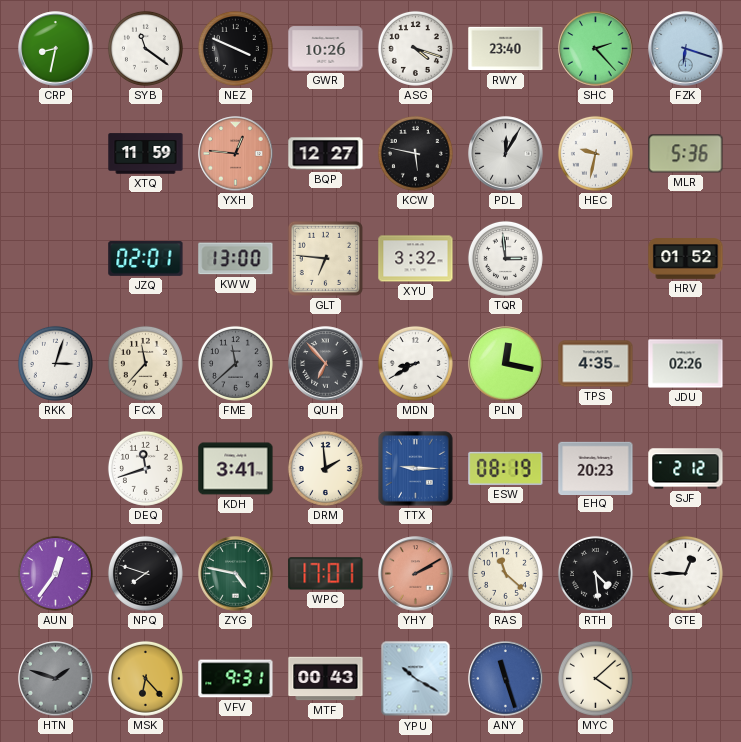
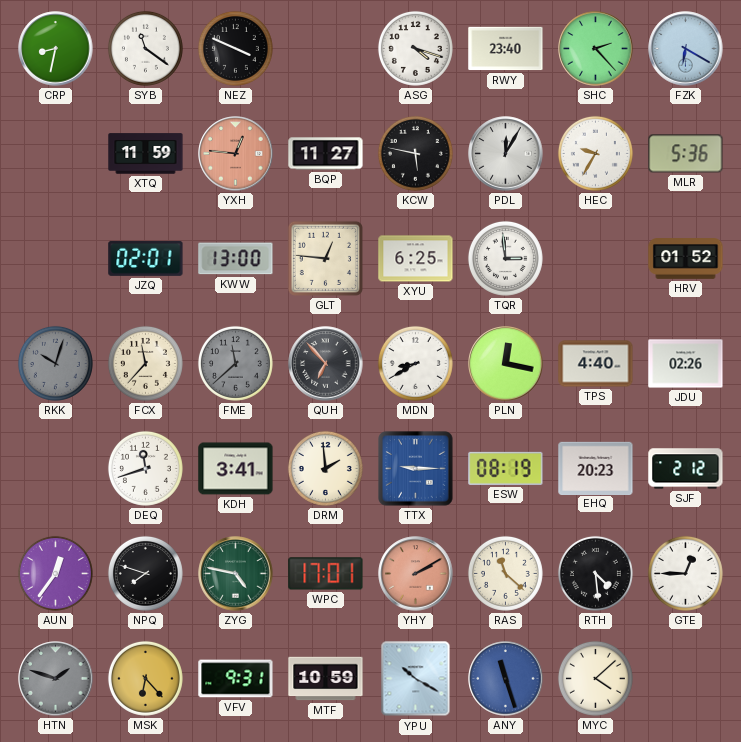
GWR: 10:26 -> none (326, 49)
FZK: 6:18 -> 6:20 (686, 49)
BQP: 12:27 -> 11:27 (326, 154)
HEC: 9:32 -> 9:35 (595, 153)
GLT: 6:46 -> 12:46 (325, 258)
XYU: 3:32 -> 6:25 (416, 259)
RKK: 3:03 -> 10:03 (55, 363)
RKK dial: white -> grey (55, 363)
TPS: 4:35 -> 4:40 (596, 364)
MTF: 00:43 -> 10:59 (326, 679)
